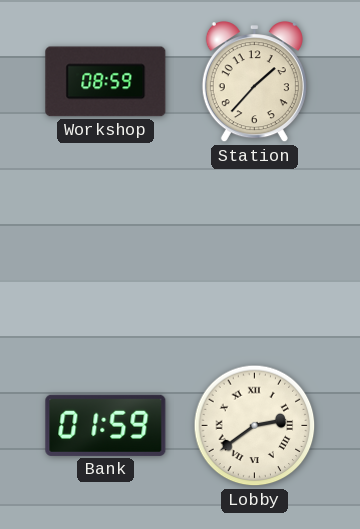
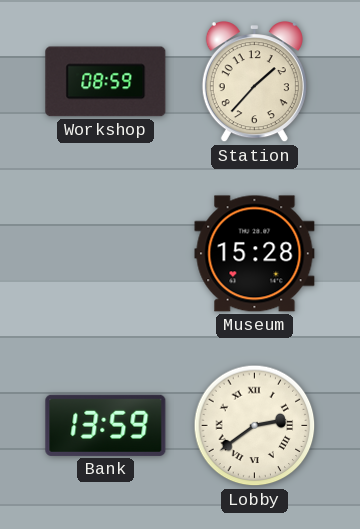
Museum: none -> 15:28 (255, 254)
Bank: 01:59 -> 13:59 (106, 425)
